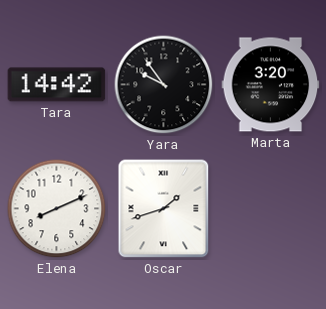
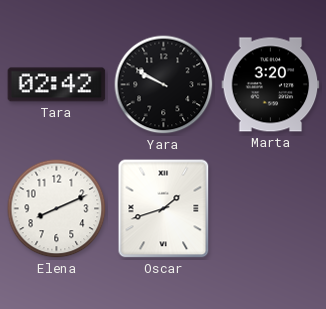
Tara: 14:42 -> 02:42 (57, 85)
Yara: 9:54 -> 9:50 (164, 85)
